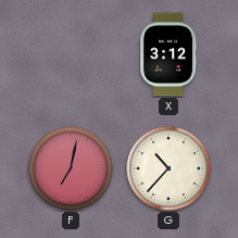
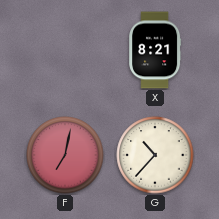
X: 3:12 -> 8:21 (155, 50)
